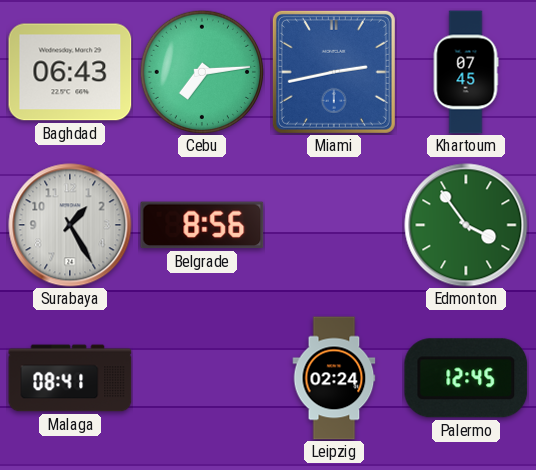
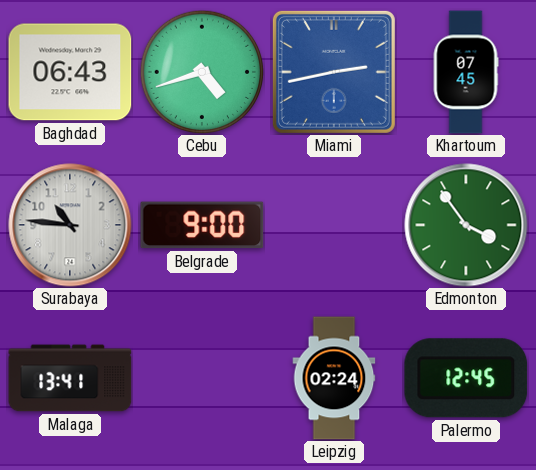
Cebu: 7:14 -> 4:42 (201, 71)
Surabaya: 1:25 -> 10:46 (70, 225)
Belgrade: 8:56 -> 9:00 (202, 225)
Malaga: 08:41 -> 13:41 (70, 378)
